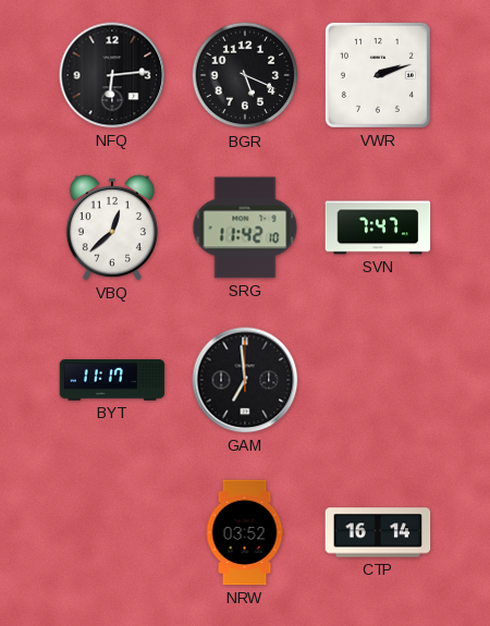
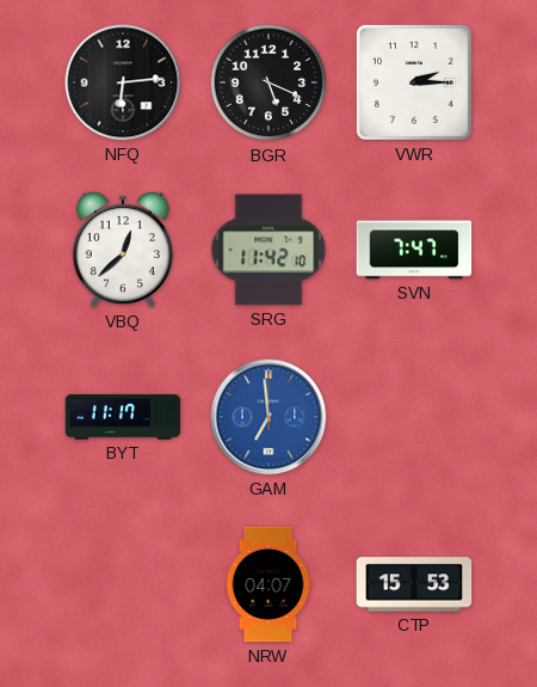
VWR: 2:12 -> 2:15 (414, 82)
GAM dial: black -> blue (268, 417)
NRW: 03:52 -> 04:07 (268, 584)
CTP: 16:14 -> 15:53 (414, 584)
